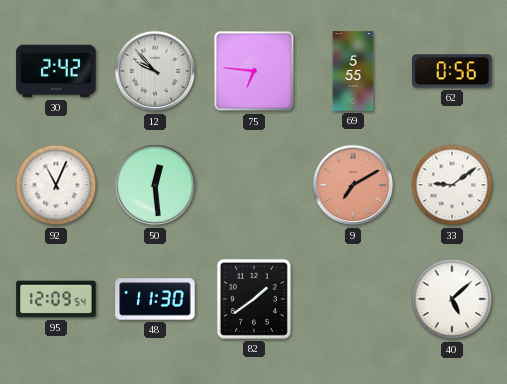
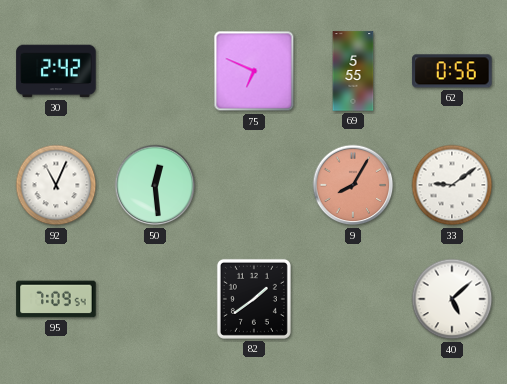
12: 9:53 -> none (155, 71)
75: 6:46 -> 6:49 (254, 71)
9: 7:10 -> 8:05 (353, 185)
95: 12:09 -> 7:09 (56, 299)
48: 11:30 -> none (155, 299)
